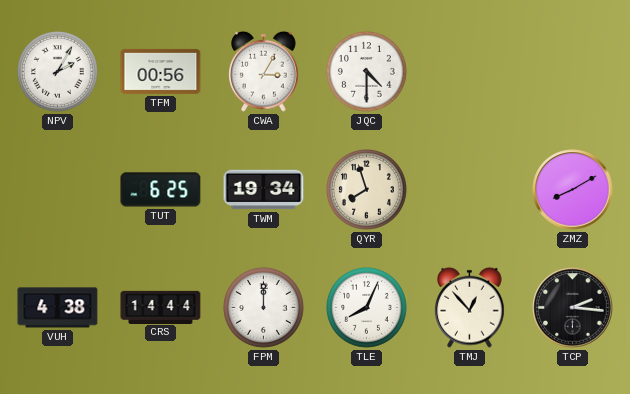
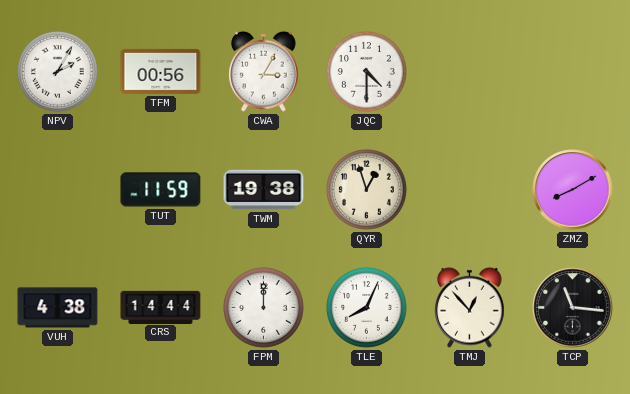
TUT: 6:25 -> 11:59 (161, 190)
TWM: 19:34 -> 19:38 (264, 190)
QYR: 7:57 -> 12:57 (367, 190)
TCP: 2:16 -> 11:16 (573, 308)
